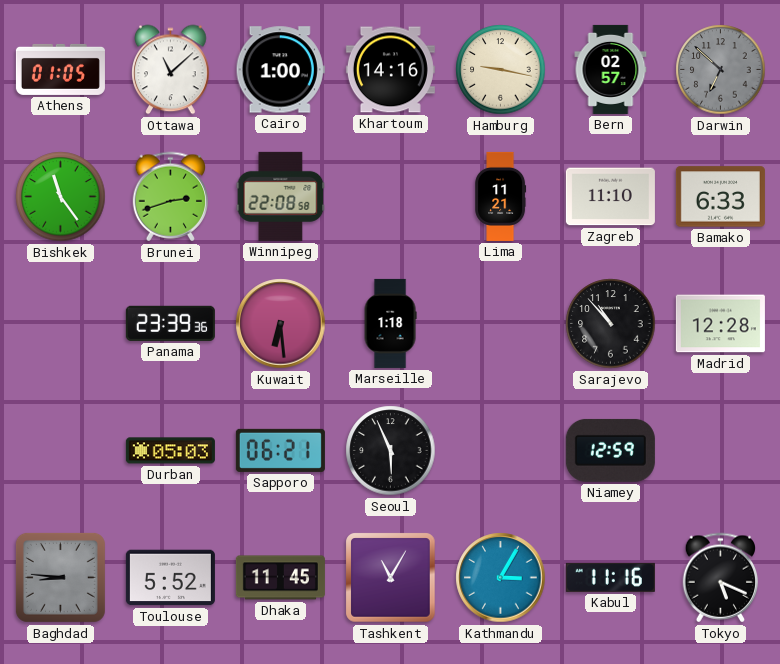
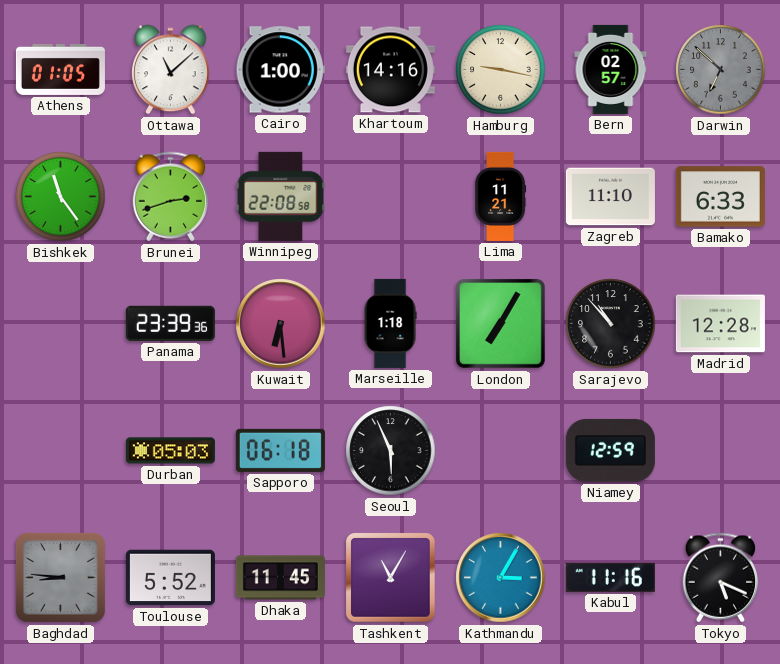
London: none -> 7:05 (501, 324)
Sapporo: 06:21 -> 06:18 (280, 450)
